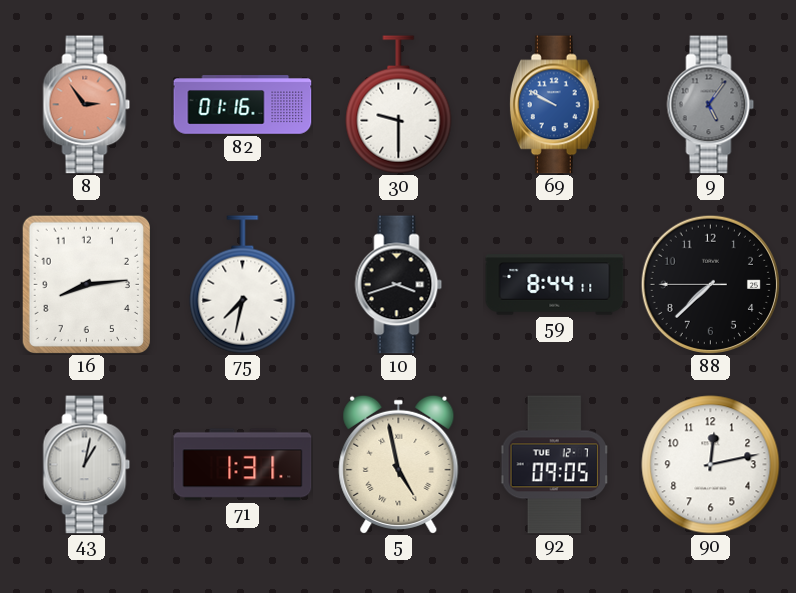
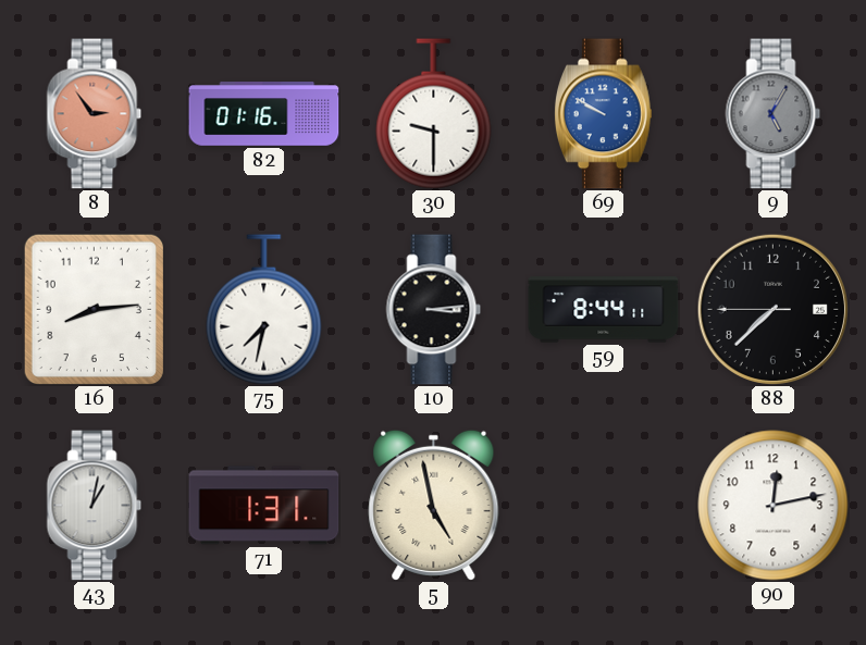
9: 5:06 -> 5:05 (774, 114)
10: 3:42 -> 3:14 (434, 310)
92: 09:05 -> none (554, 465)
